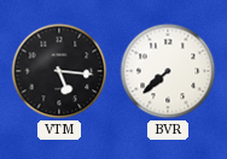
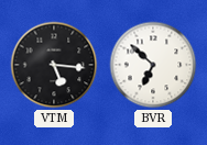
BVR: 7:38 -> 6:52 (153, 65)
